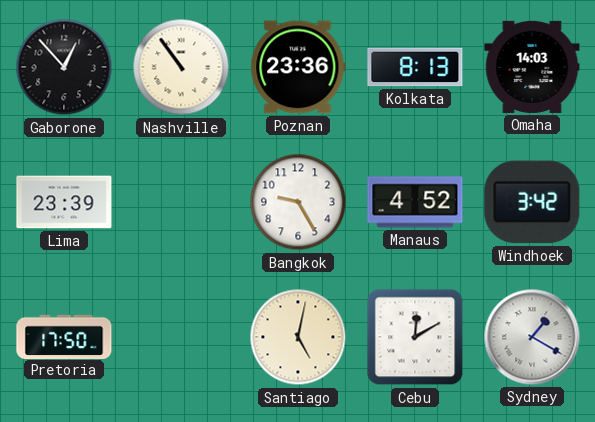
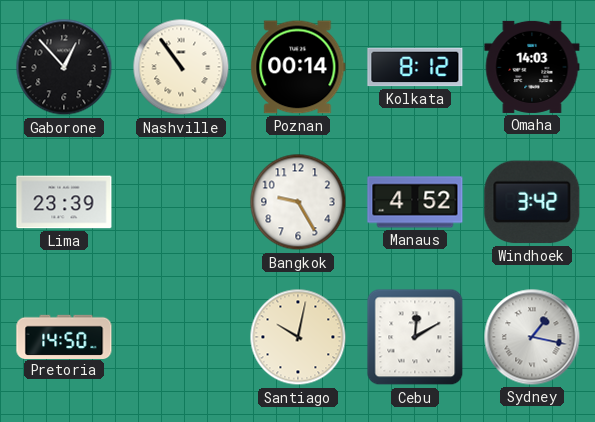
Poznan: 23:36 -> 00:14 (298, 67)
Kolkata: 8:13 -> 8:12 (415, 67)
Pretoria: 17:50 -> 14:50 (64, 336)
Santiago: 5:02 -> 10:02 (298, 337)
Sydney: 1:20 -> 1:17 (532, 337)
